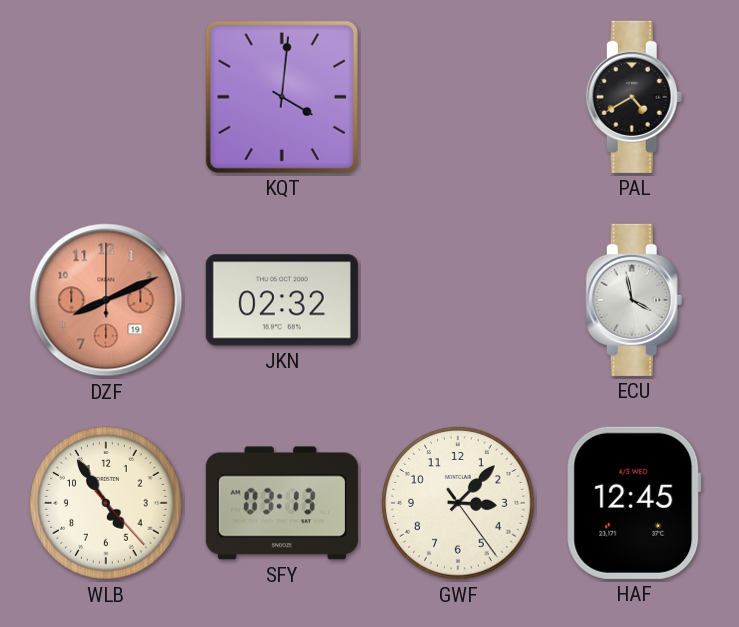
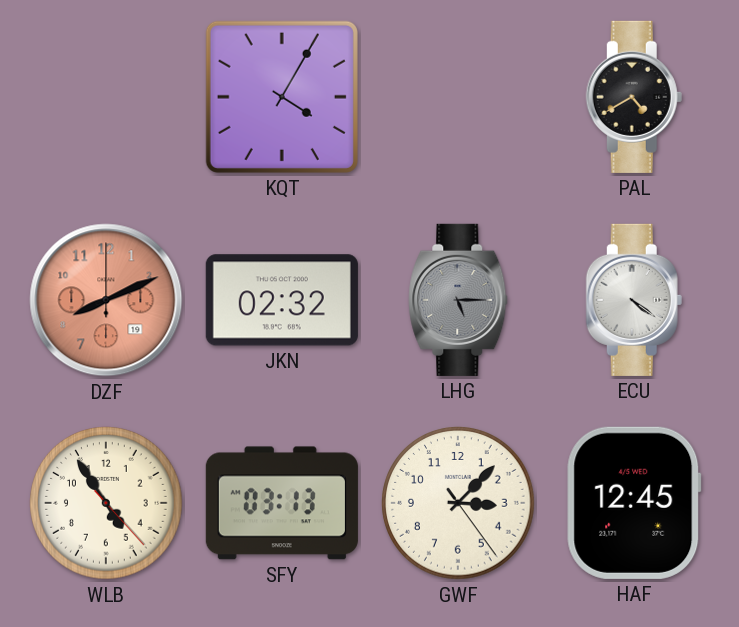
KQT: 4:01 -> 4:05 (282, 97)
LHG: none -> 5:15 (458, 300)
ECU: 3:58 -> 4:21 (634, 300)
